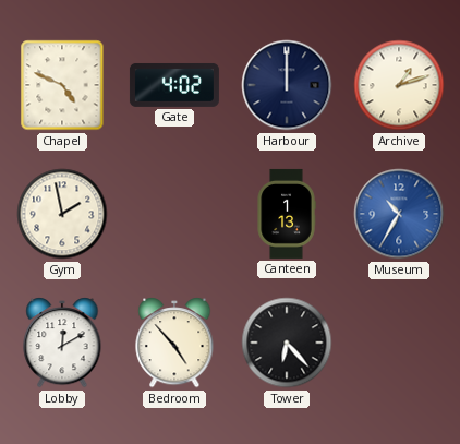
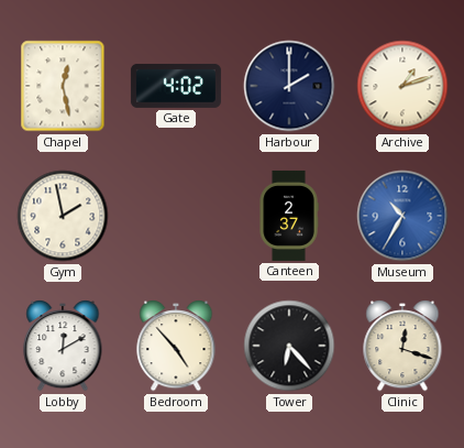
Chapel: 4:49 -> 12:28 (63, 86)
Harbour: 12:00 -> 2:00 (289, 86)
Canteen: 1:13 -> 2:37 (289, 216)
Clinic: none -> 12:18 (402, 347)
